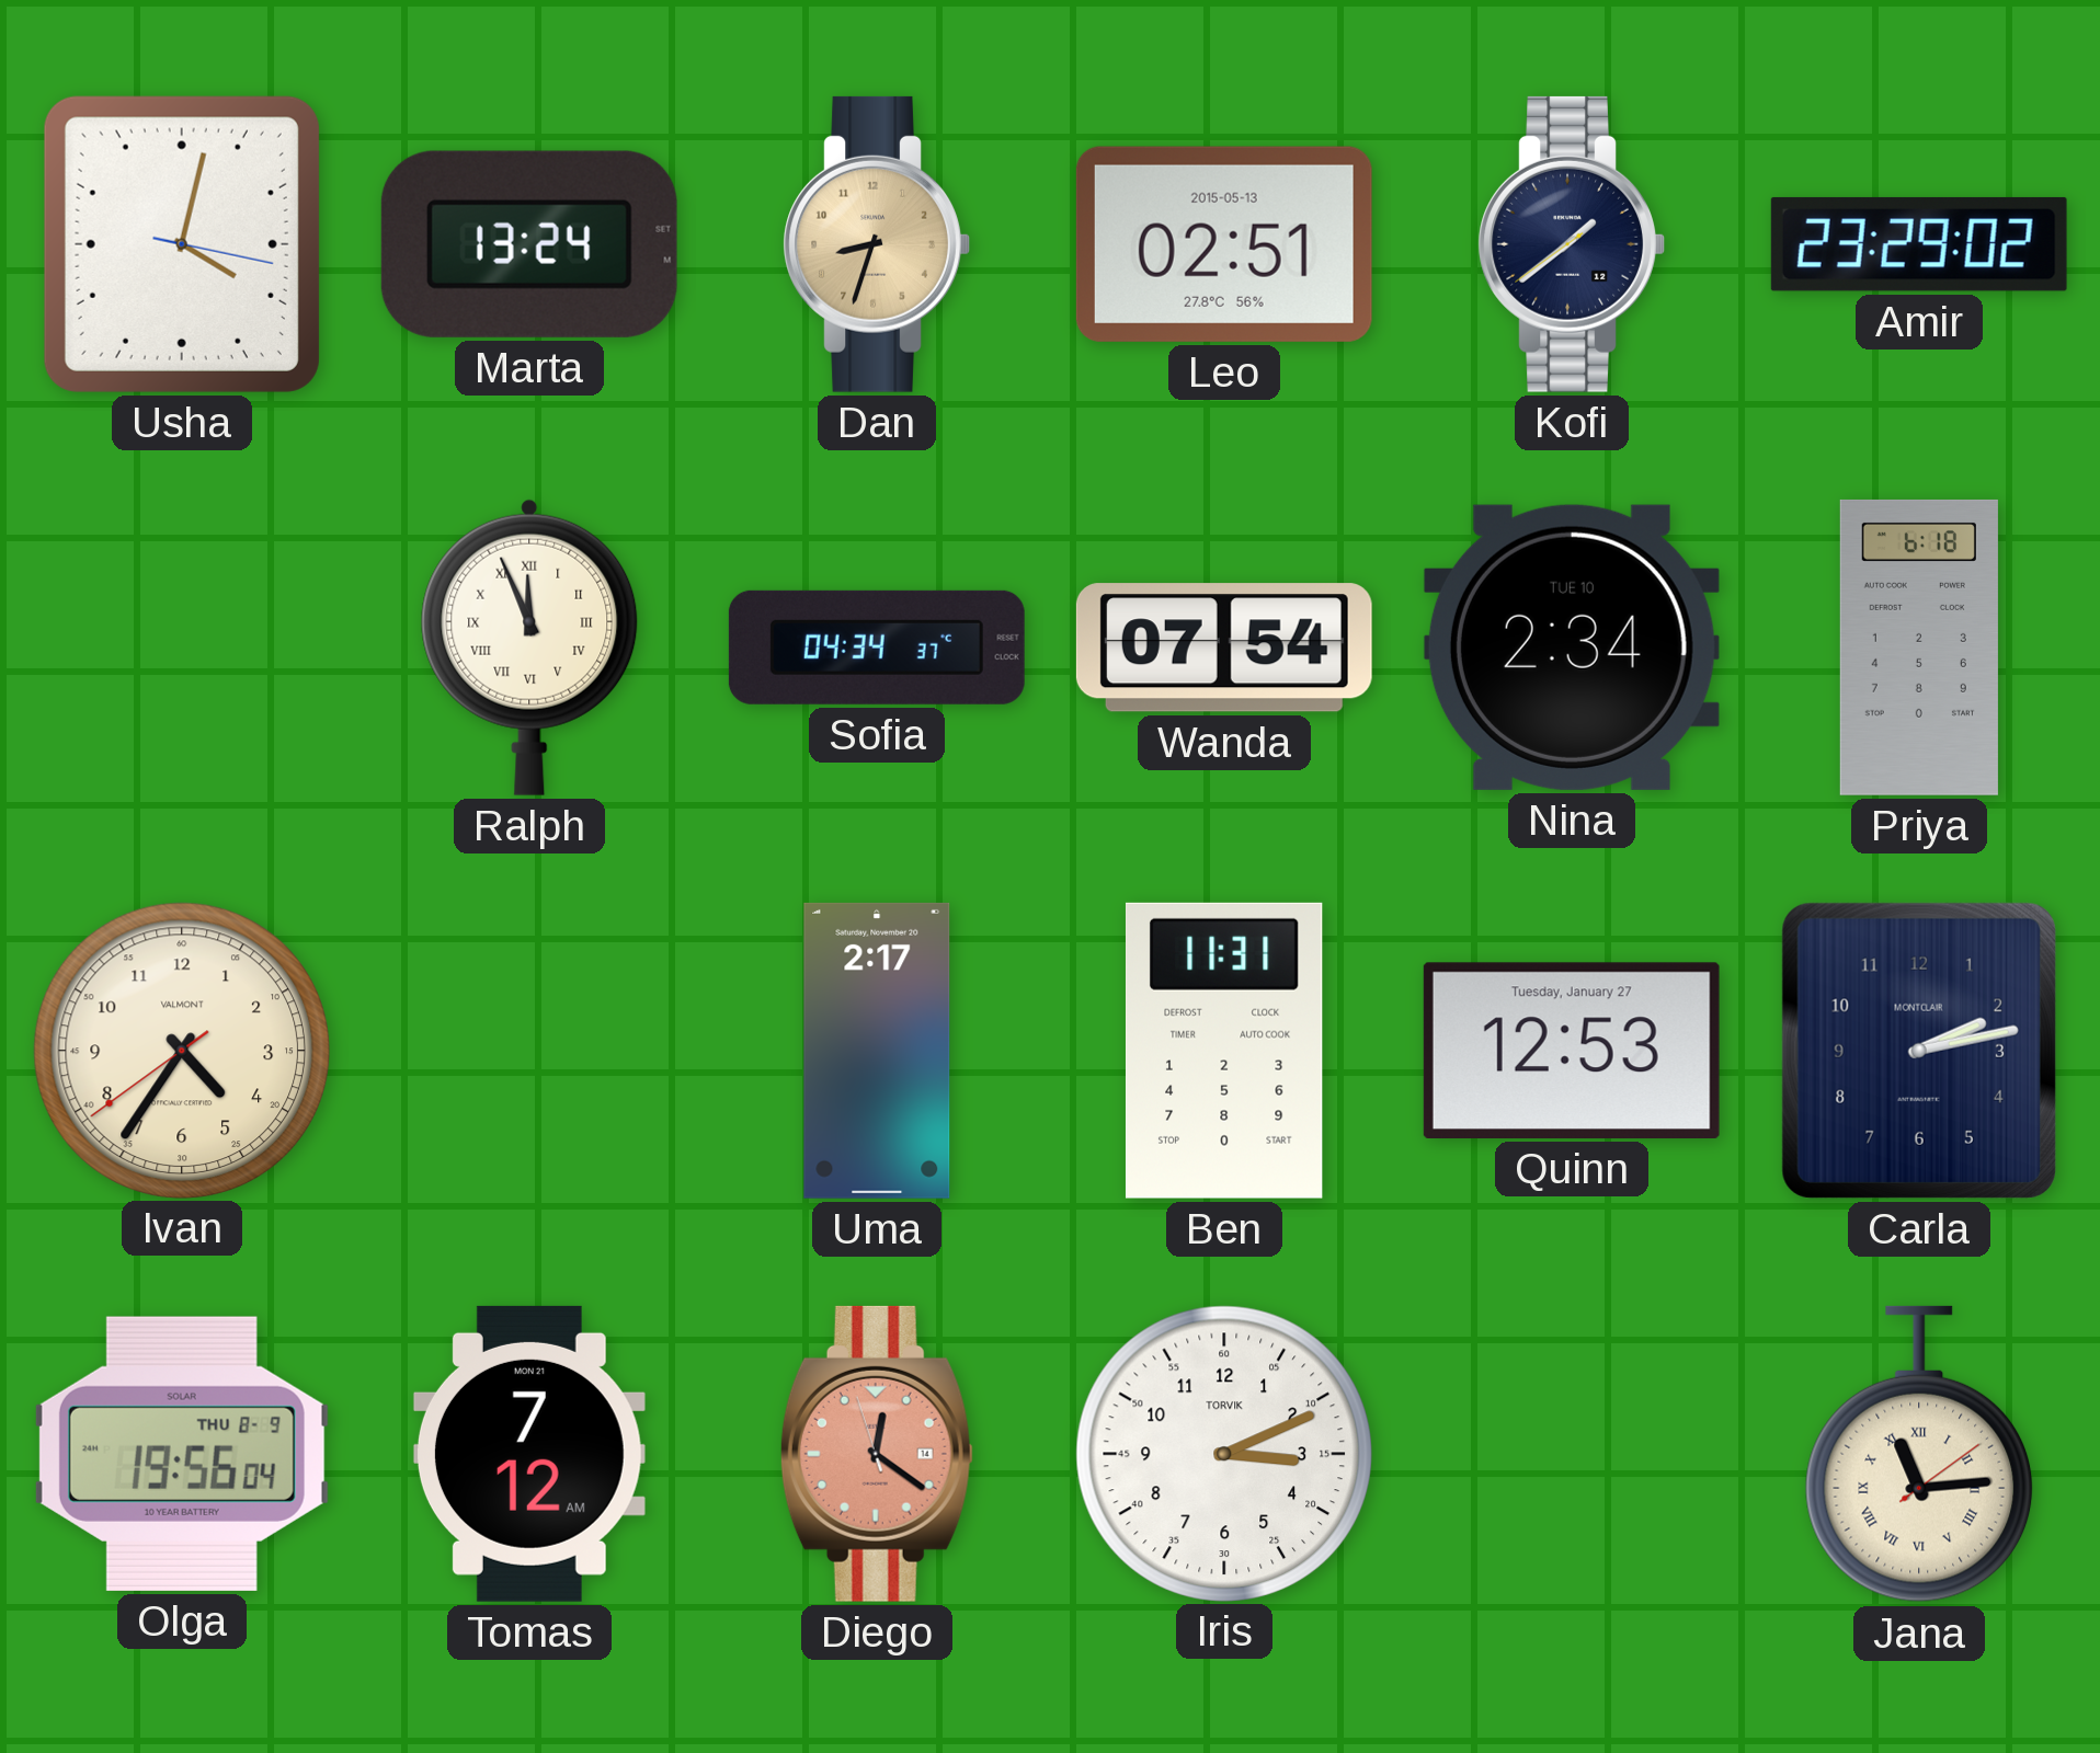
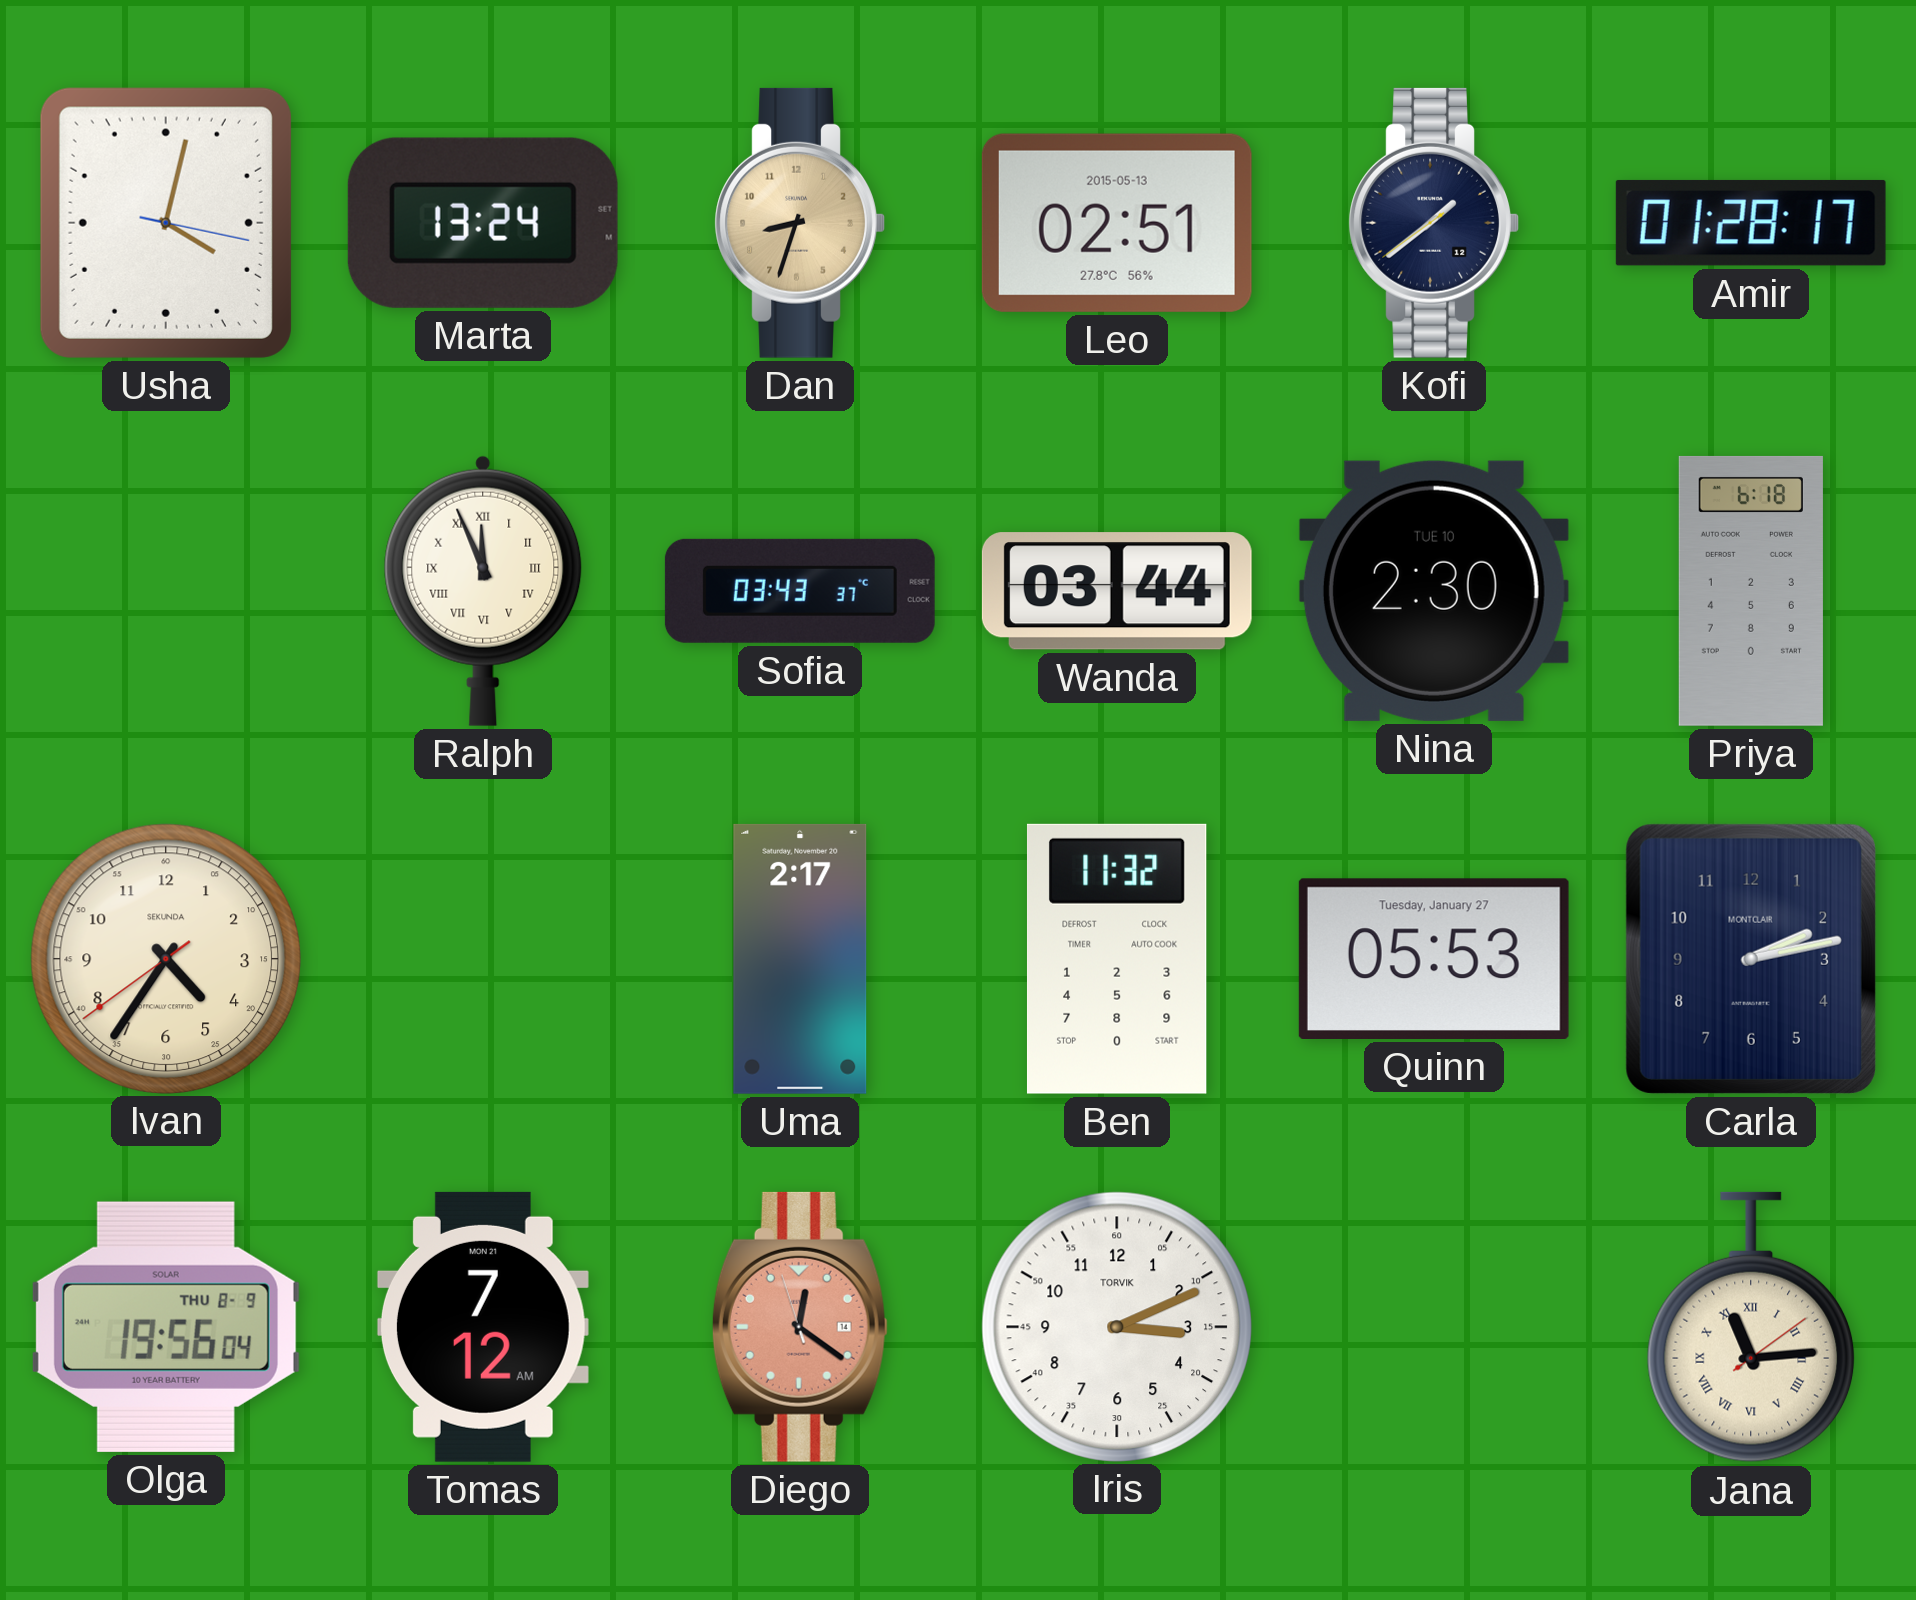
Amir: 23:29 -> 01:28 (1751, 223)
Sofia: 04:34 -> 03:43 (800, 591)
Wanda: 07:54 -> 03:44 (1117, 591)
Nina: 2:34 -> 2:30 (1434, 591)
Ivan brand: VALMONT -> SEKUNDA (165, 958)
Ben: 11:31 -> 11:32 (1117, 959)
Quinn: 12:53 -> 05:53 (1434, 959)
